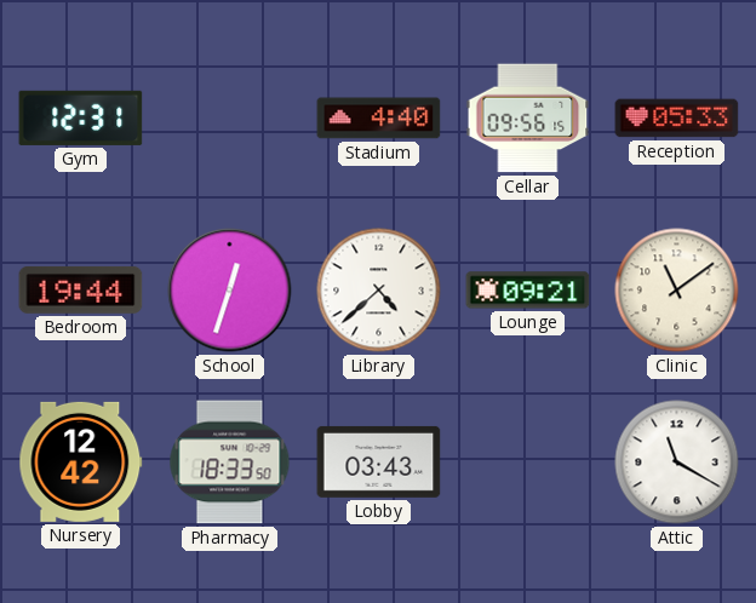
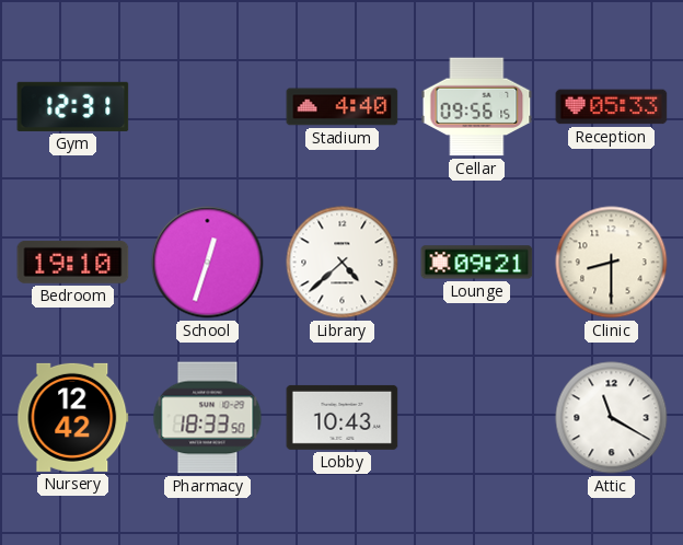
Bedroom: 19:44 -> 19:10 (73, 262)
Clinic: 11:09 -> 8:30 (612, 263)
Lobby: 03:43 -> 10:43 (343, 417)
